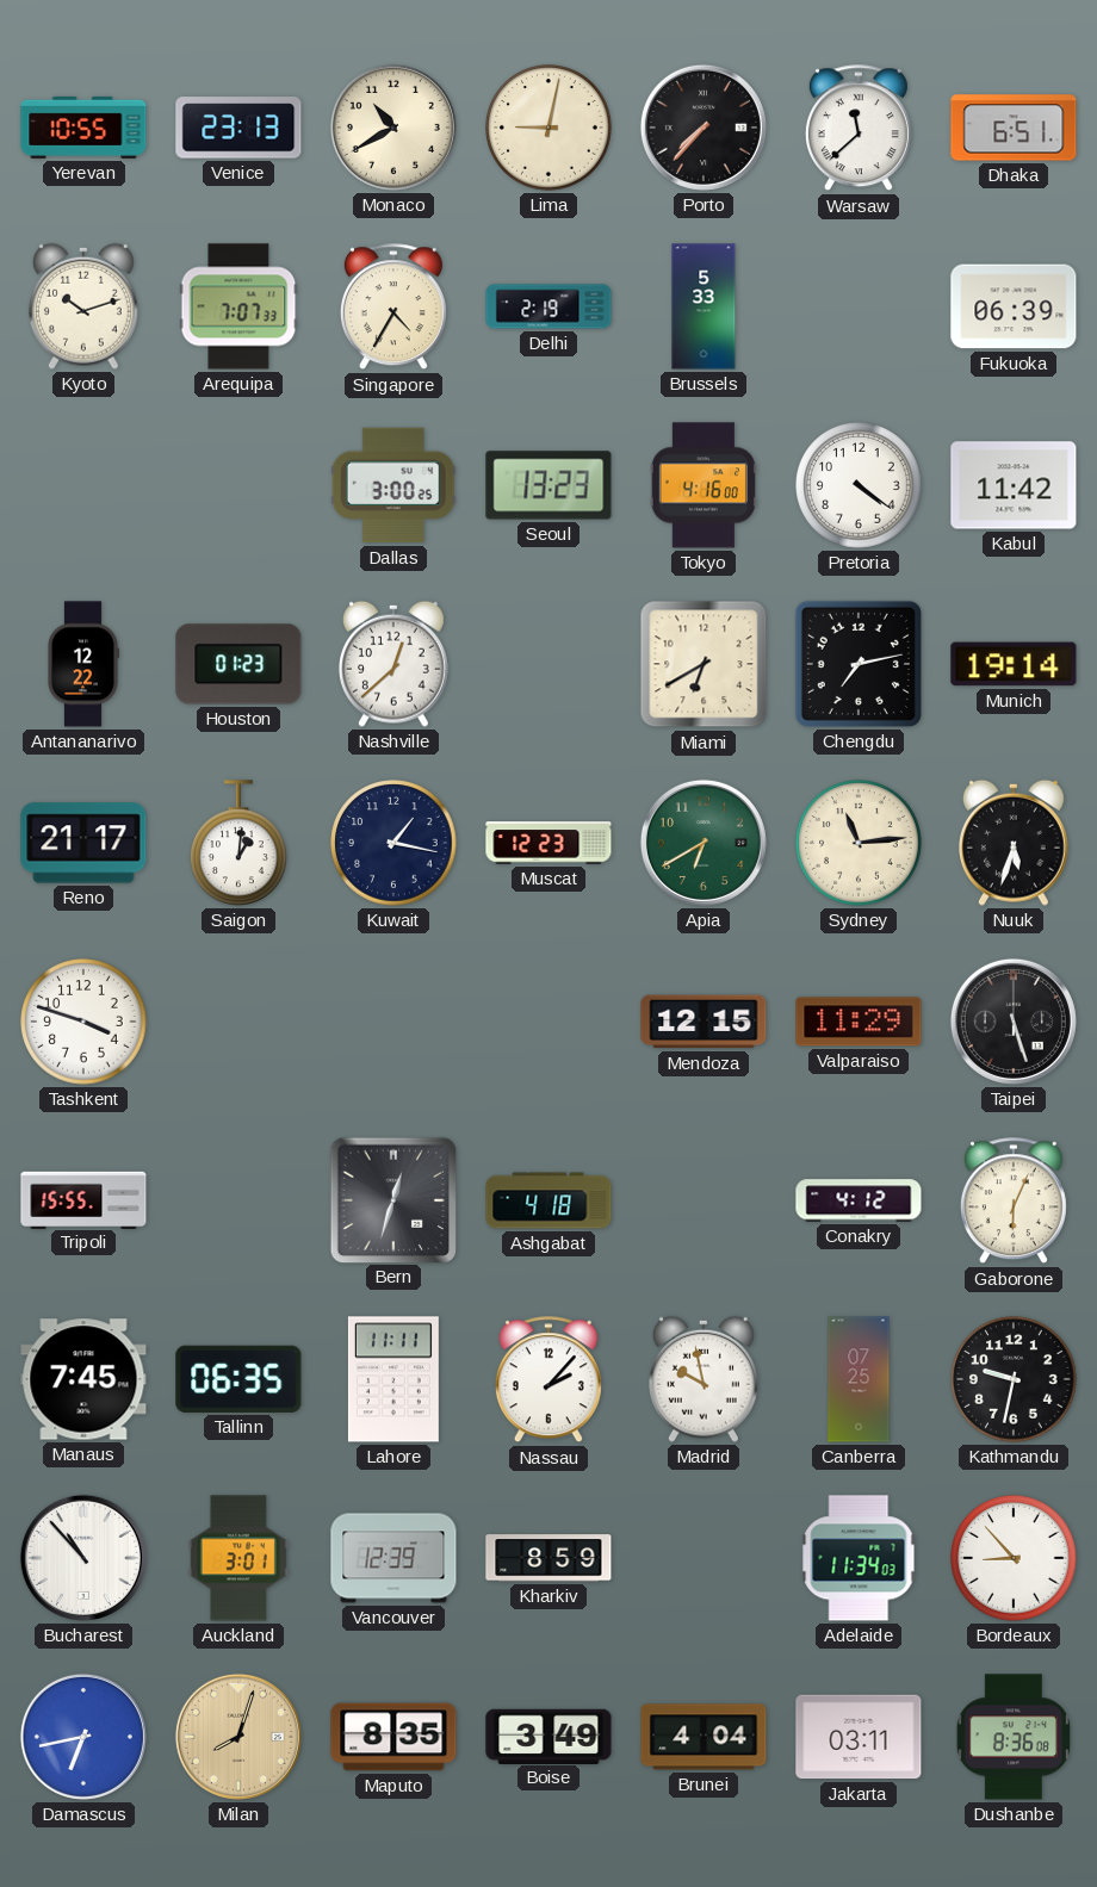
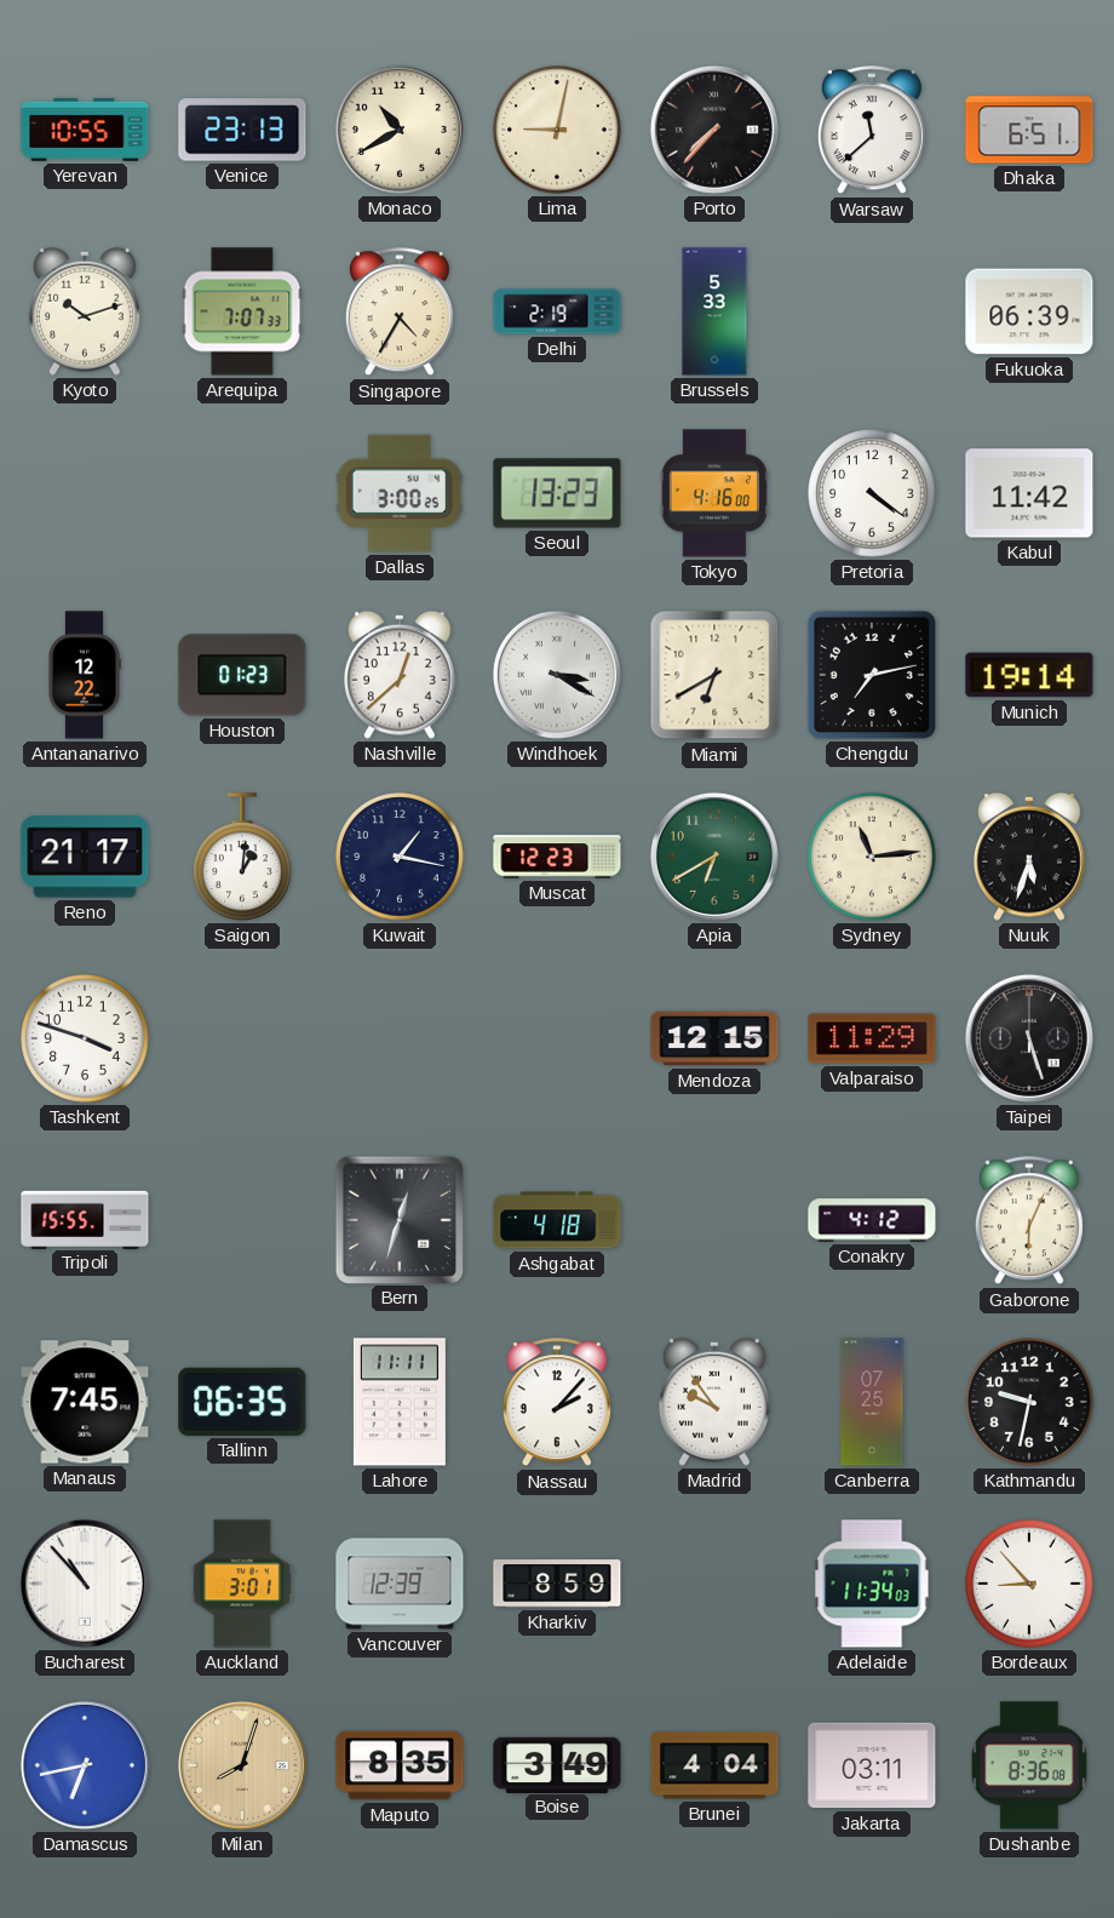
Windhoek: none -> 3:20 (557, 675)
Madrid: 9:58 -> 9:54 (714, 1402)
